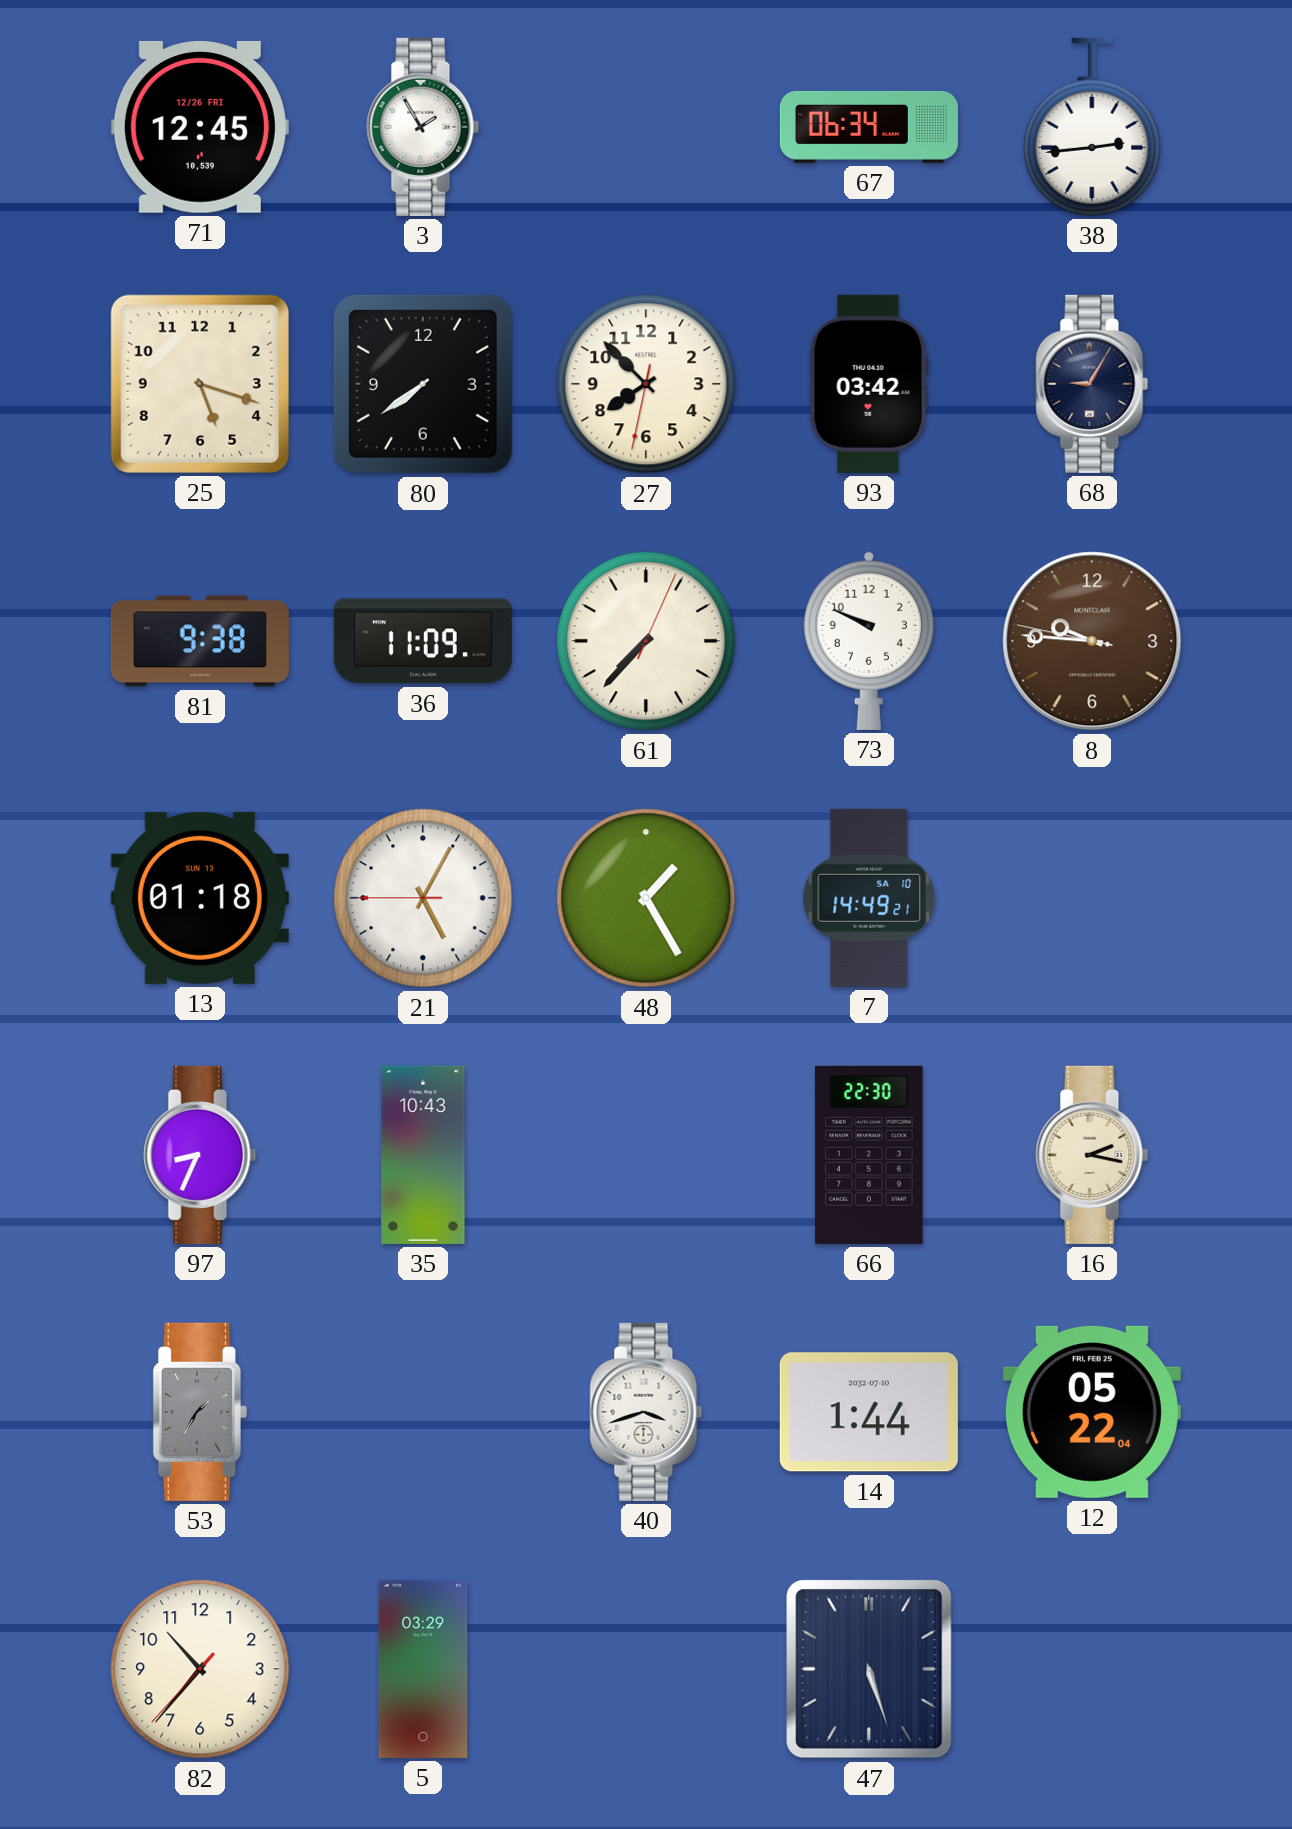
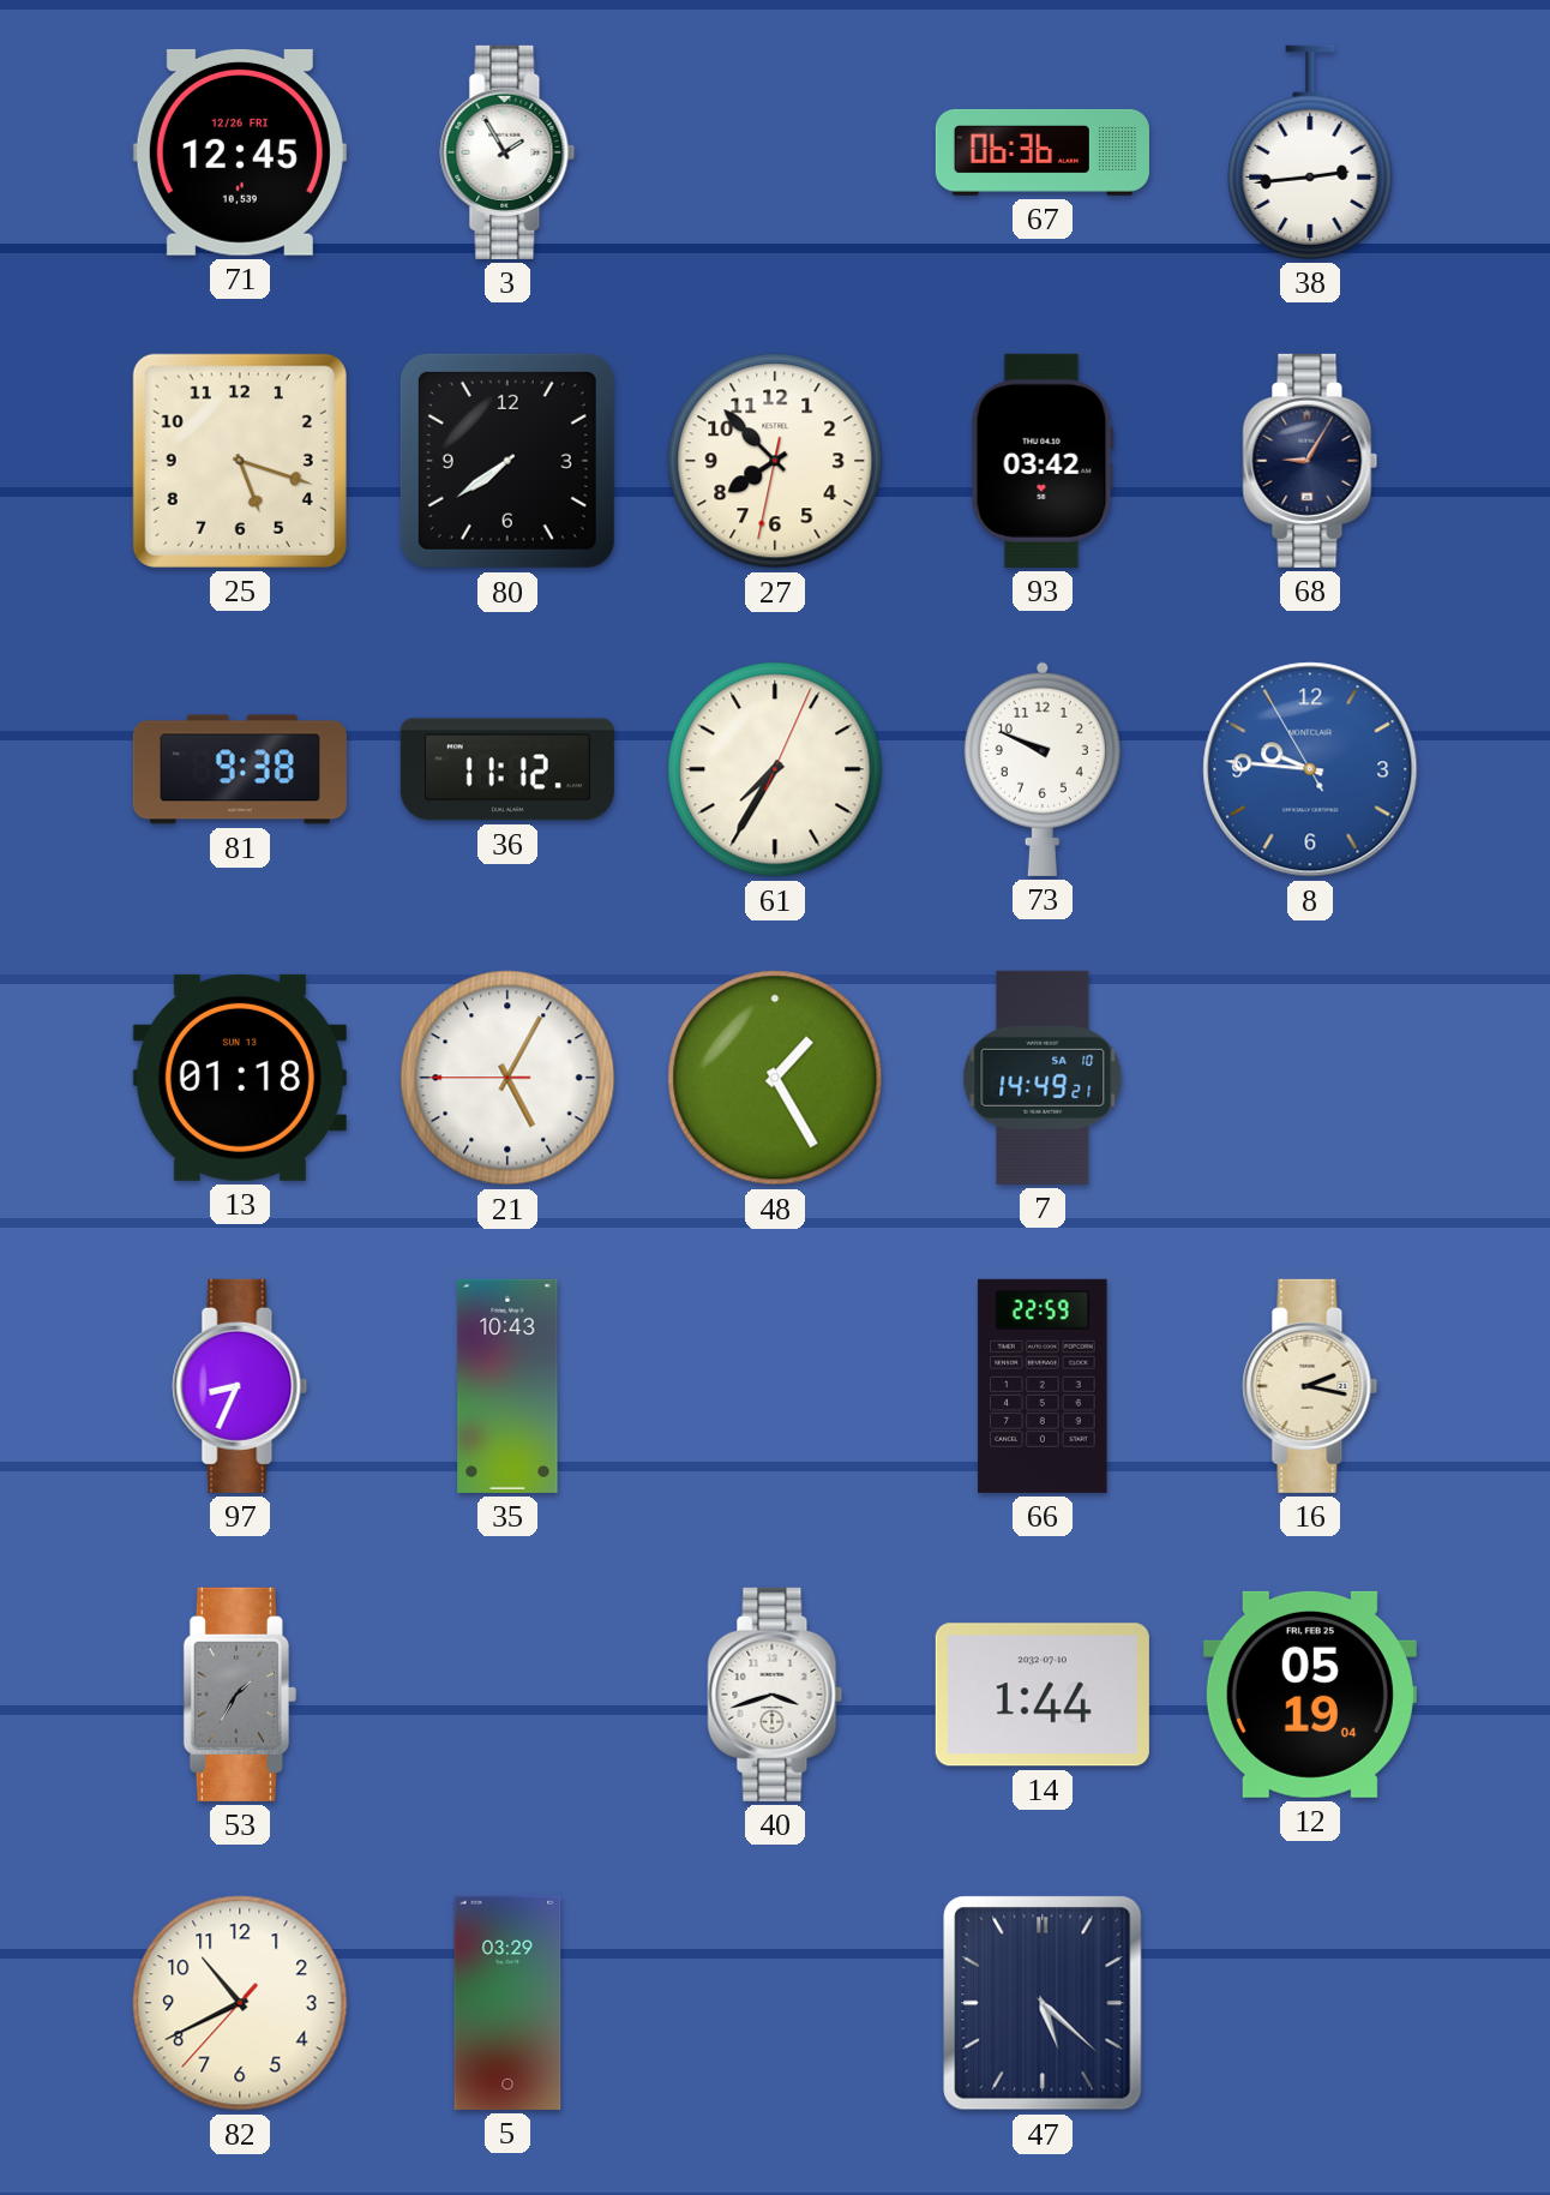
67: 06:34 -> 06:36 (1043, 152)
36: 11:09 -> 11:12 (507, 769)
61: 7:37 -> 7:35 (775, 769)
8: 9:45:47 -> 9:45:55 (1310, 769)
8 dial: brown -> blue (1310, 769)
66: 22:30 -> 22:59 (1043, 1386)
12: 05:22 -> 05:19 (1310, 1695)
82: 10:36 -> 10:40 (240, 2003)
47: 5:27 -> 5:22 (1043, 2003)
